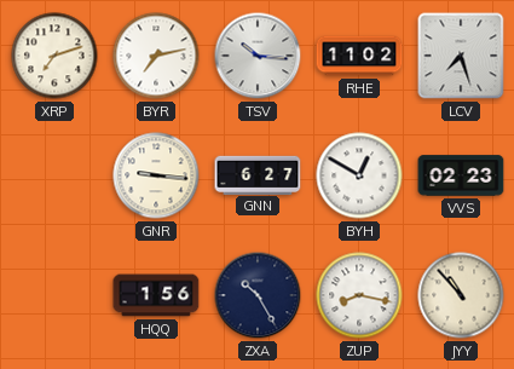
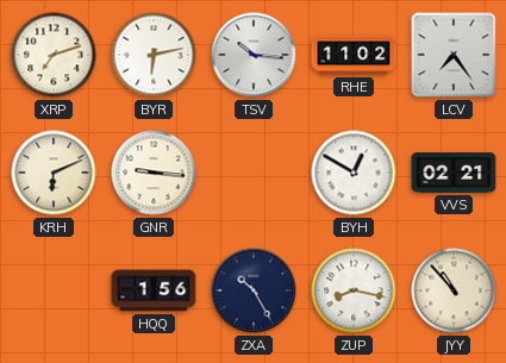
BYR: 7:13 -> 6:13 (154, 55)
LCV: 7:27 -> 7:24 (454, 55)
KRH: none -> 6:11 (54, 173)
GNN: 6:27 -> none (258, 174)
VVS: 02:23 -> 02:21 (454, 173)
